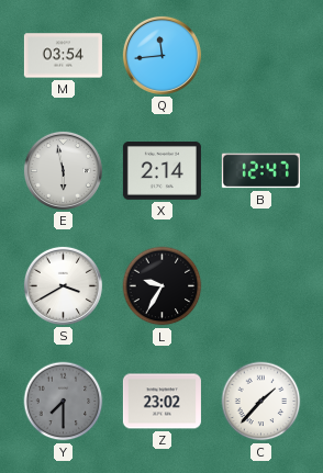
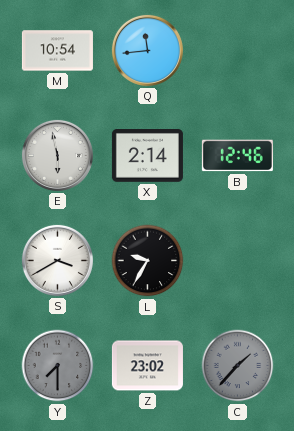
M: 03:54 -> 10:54 (57, 51)
B: 12:47 -> 12:46 (237, 156)
C dial: white -> grey (238, 366)
